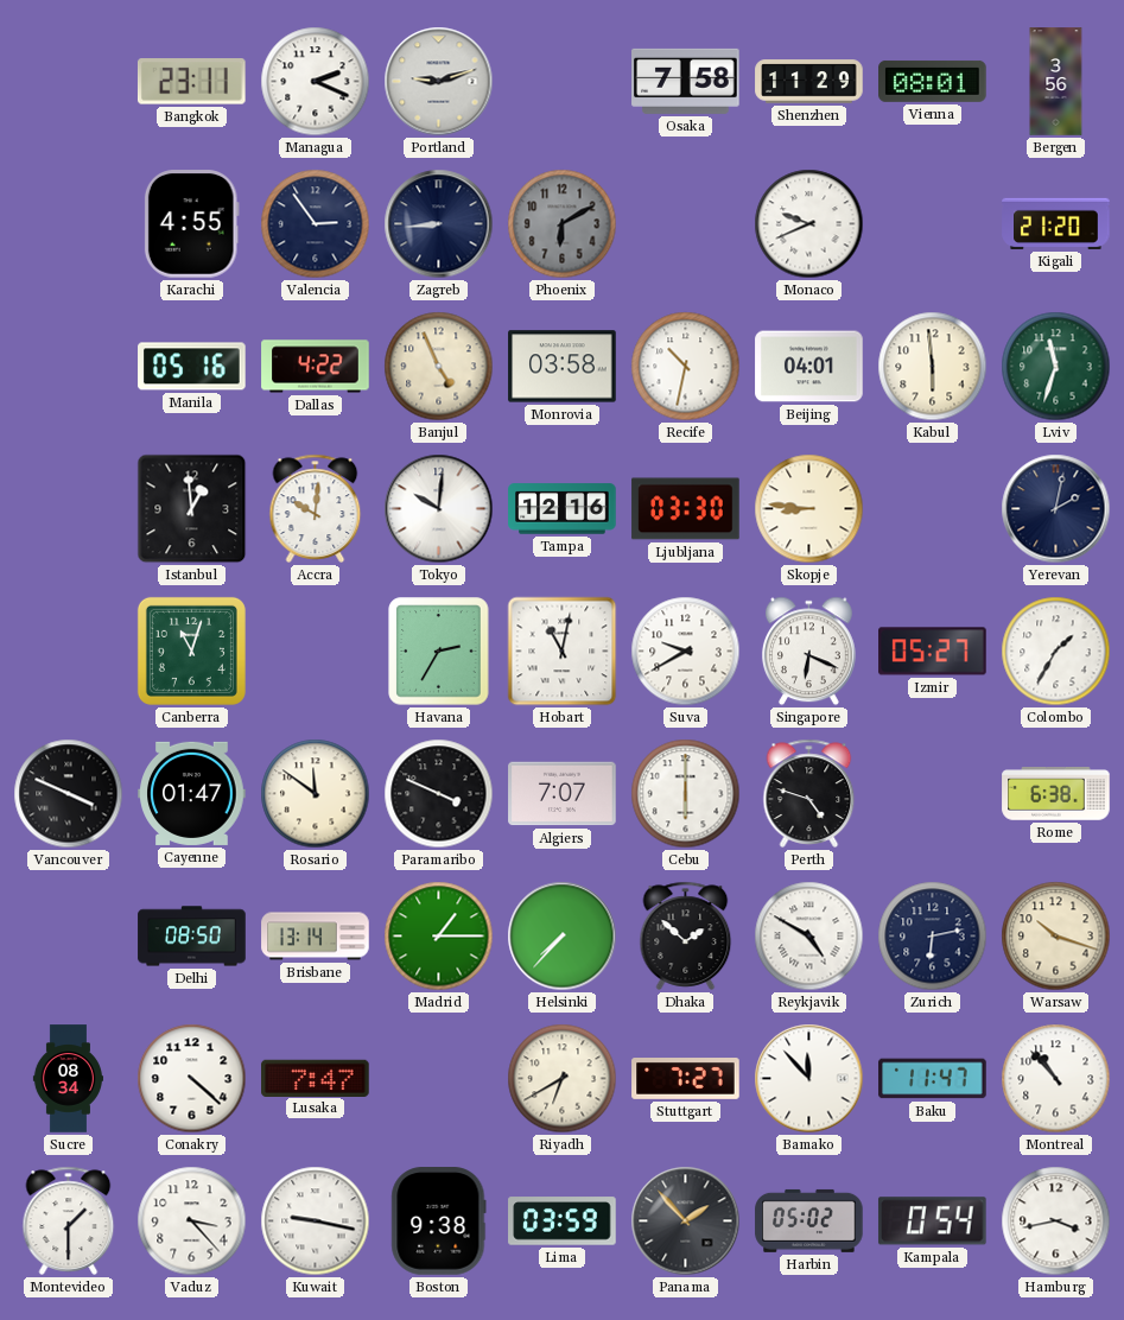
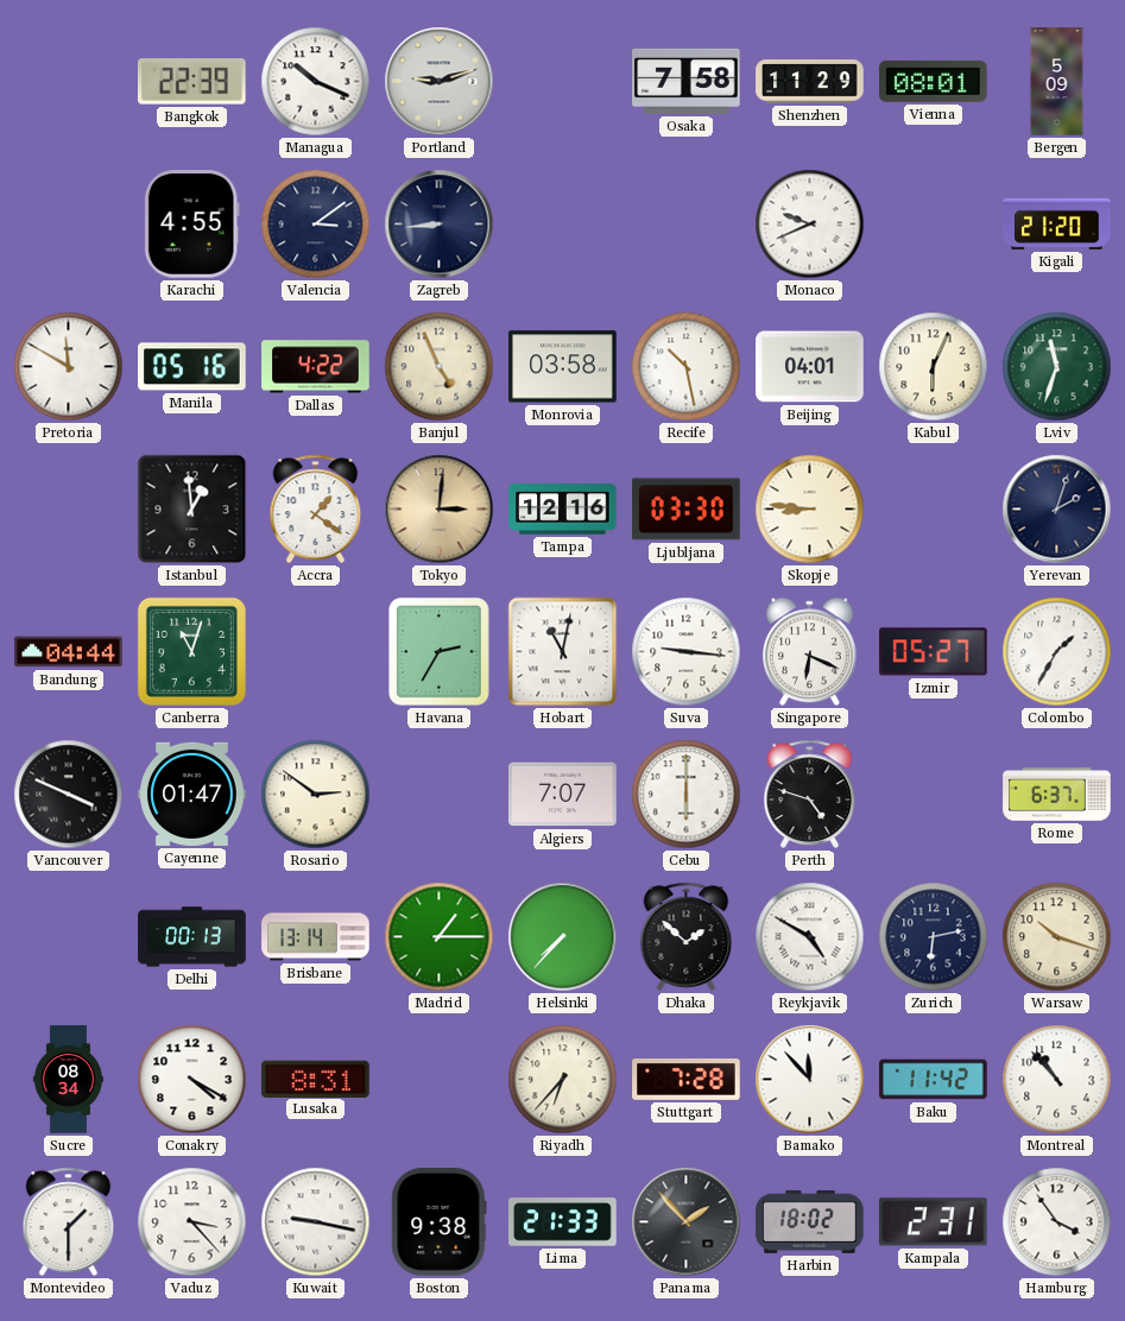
Bangkok: 23:11 -> 22:39 (191, 82)
Managua: 2:19 -> 10:19 (316, 82)
Bergen: 3:56 -> 5:09 (1057, 82)
Valencia: 2:54 -> 3:09 (316, 225)
Phoenix: 6:10 -> none (563, 224)
Pretoria: none -> 11:50 (69, 367)
Recife: 10:32 -> 10:28 (687, 367)
Kabul: 5:59 -> 6:04 (934, 367)
Accra: 10:01 -> 1:21 (316, 508)
Tokyo: 10:01 -> 3:01 (440, 510)
Tokyo dial: white -> champagne (440, 510)
Yerevan: 2:02 -> 2:03 (1057, 510)
Bandung: none -> 04:44 (69, 652)
Suva: 9:40 -> 9:16 (687, 652)
Rosario: 11:51 -> 2:51 (316, 795)
Paramaribo: 3:49 -> none (439, 794)
Rome: 6:38 -> 6:37 (1057, 795)
Delhi: 08:50 -> 00:13 (192, 937)
Conakry: 4:22 -> 4:20 (192, 1080)
Lusaka: 7:47 -> 8:31 (316, 1079)
Riyadh: 6:40 -> 6:37 (563, 1080)
Stuttgart: 7:27 -> 7:28 (687, 1080)
Baku: 11:47 -> 11:42 (934, 1080)
Lima: 03:59 -> 21:33 (563, 1222)
Harbin: 05:02 -> 18:02 (810, 1221)
Kampala: 0:54 -> 2:31 (933, 1222)
Hamburg: 3:43 -> 3:54 (1057, 1222)
